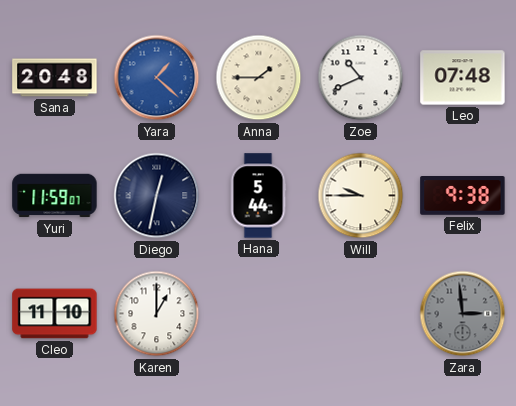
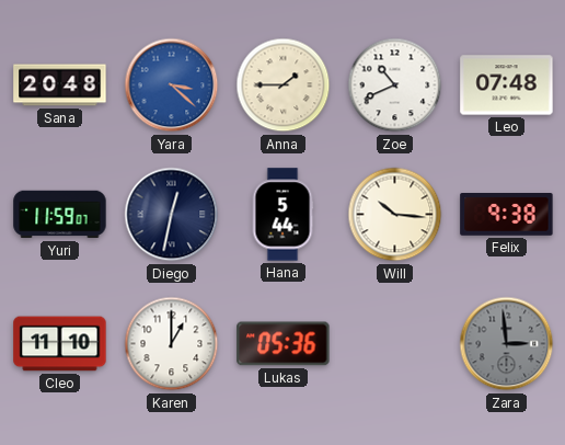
Yara: 1:22 -> 3:22 (172, 85)
Will: 9:45 -> 10:16 (395, 215)
Lukas: none -> 05:36 (284, 344)
